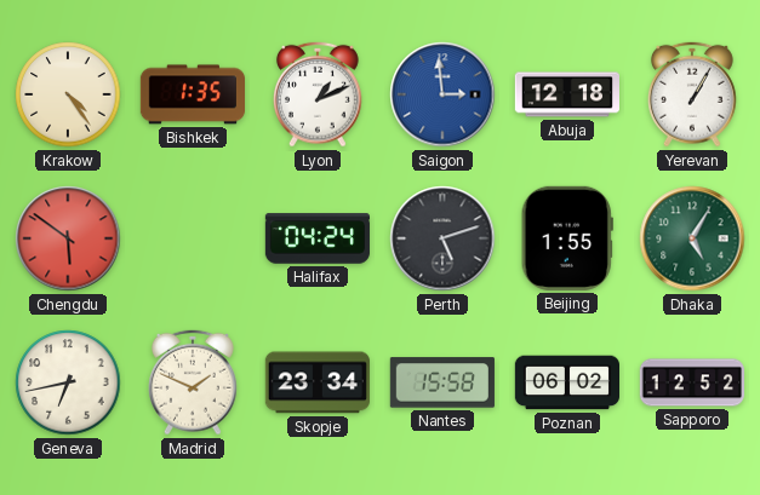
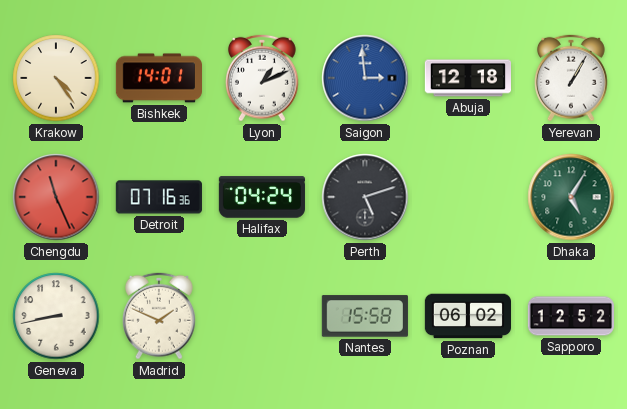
Bishkek: 1:35 -> 14:01 (158, 78)
Chengdu: 5:51 -> 11:26 (56, 197)
Detroit: none -> 07:16 (159, 197)
Beijing: 1:55 -> none (567, 238)
Geneva: 6:43 -> 8:43 (56, 316)
Skopje: 23:34 -> none (318, 382)
